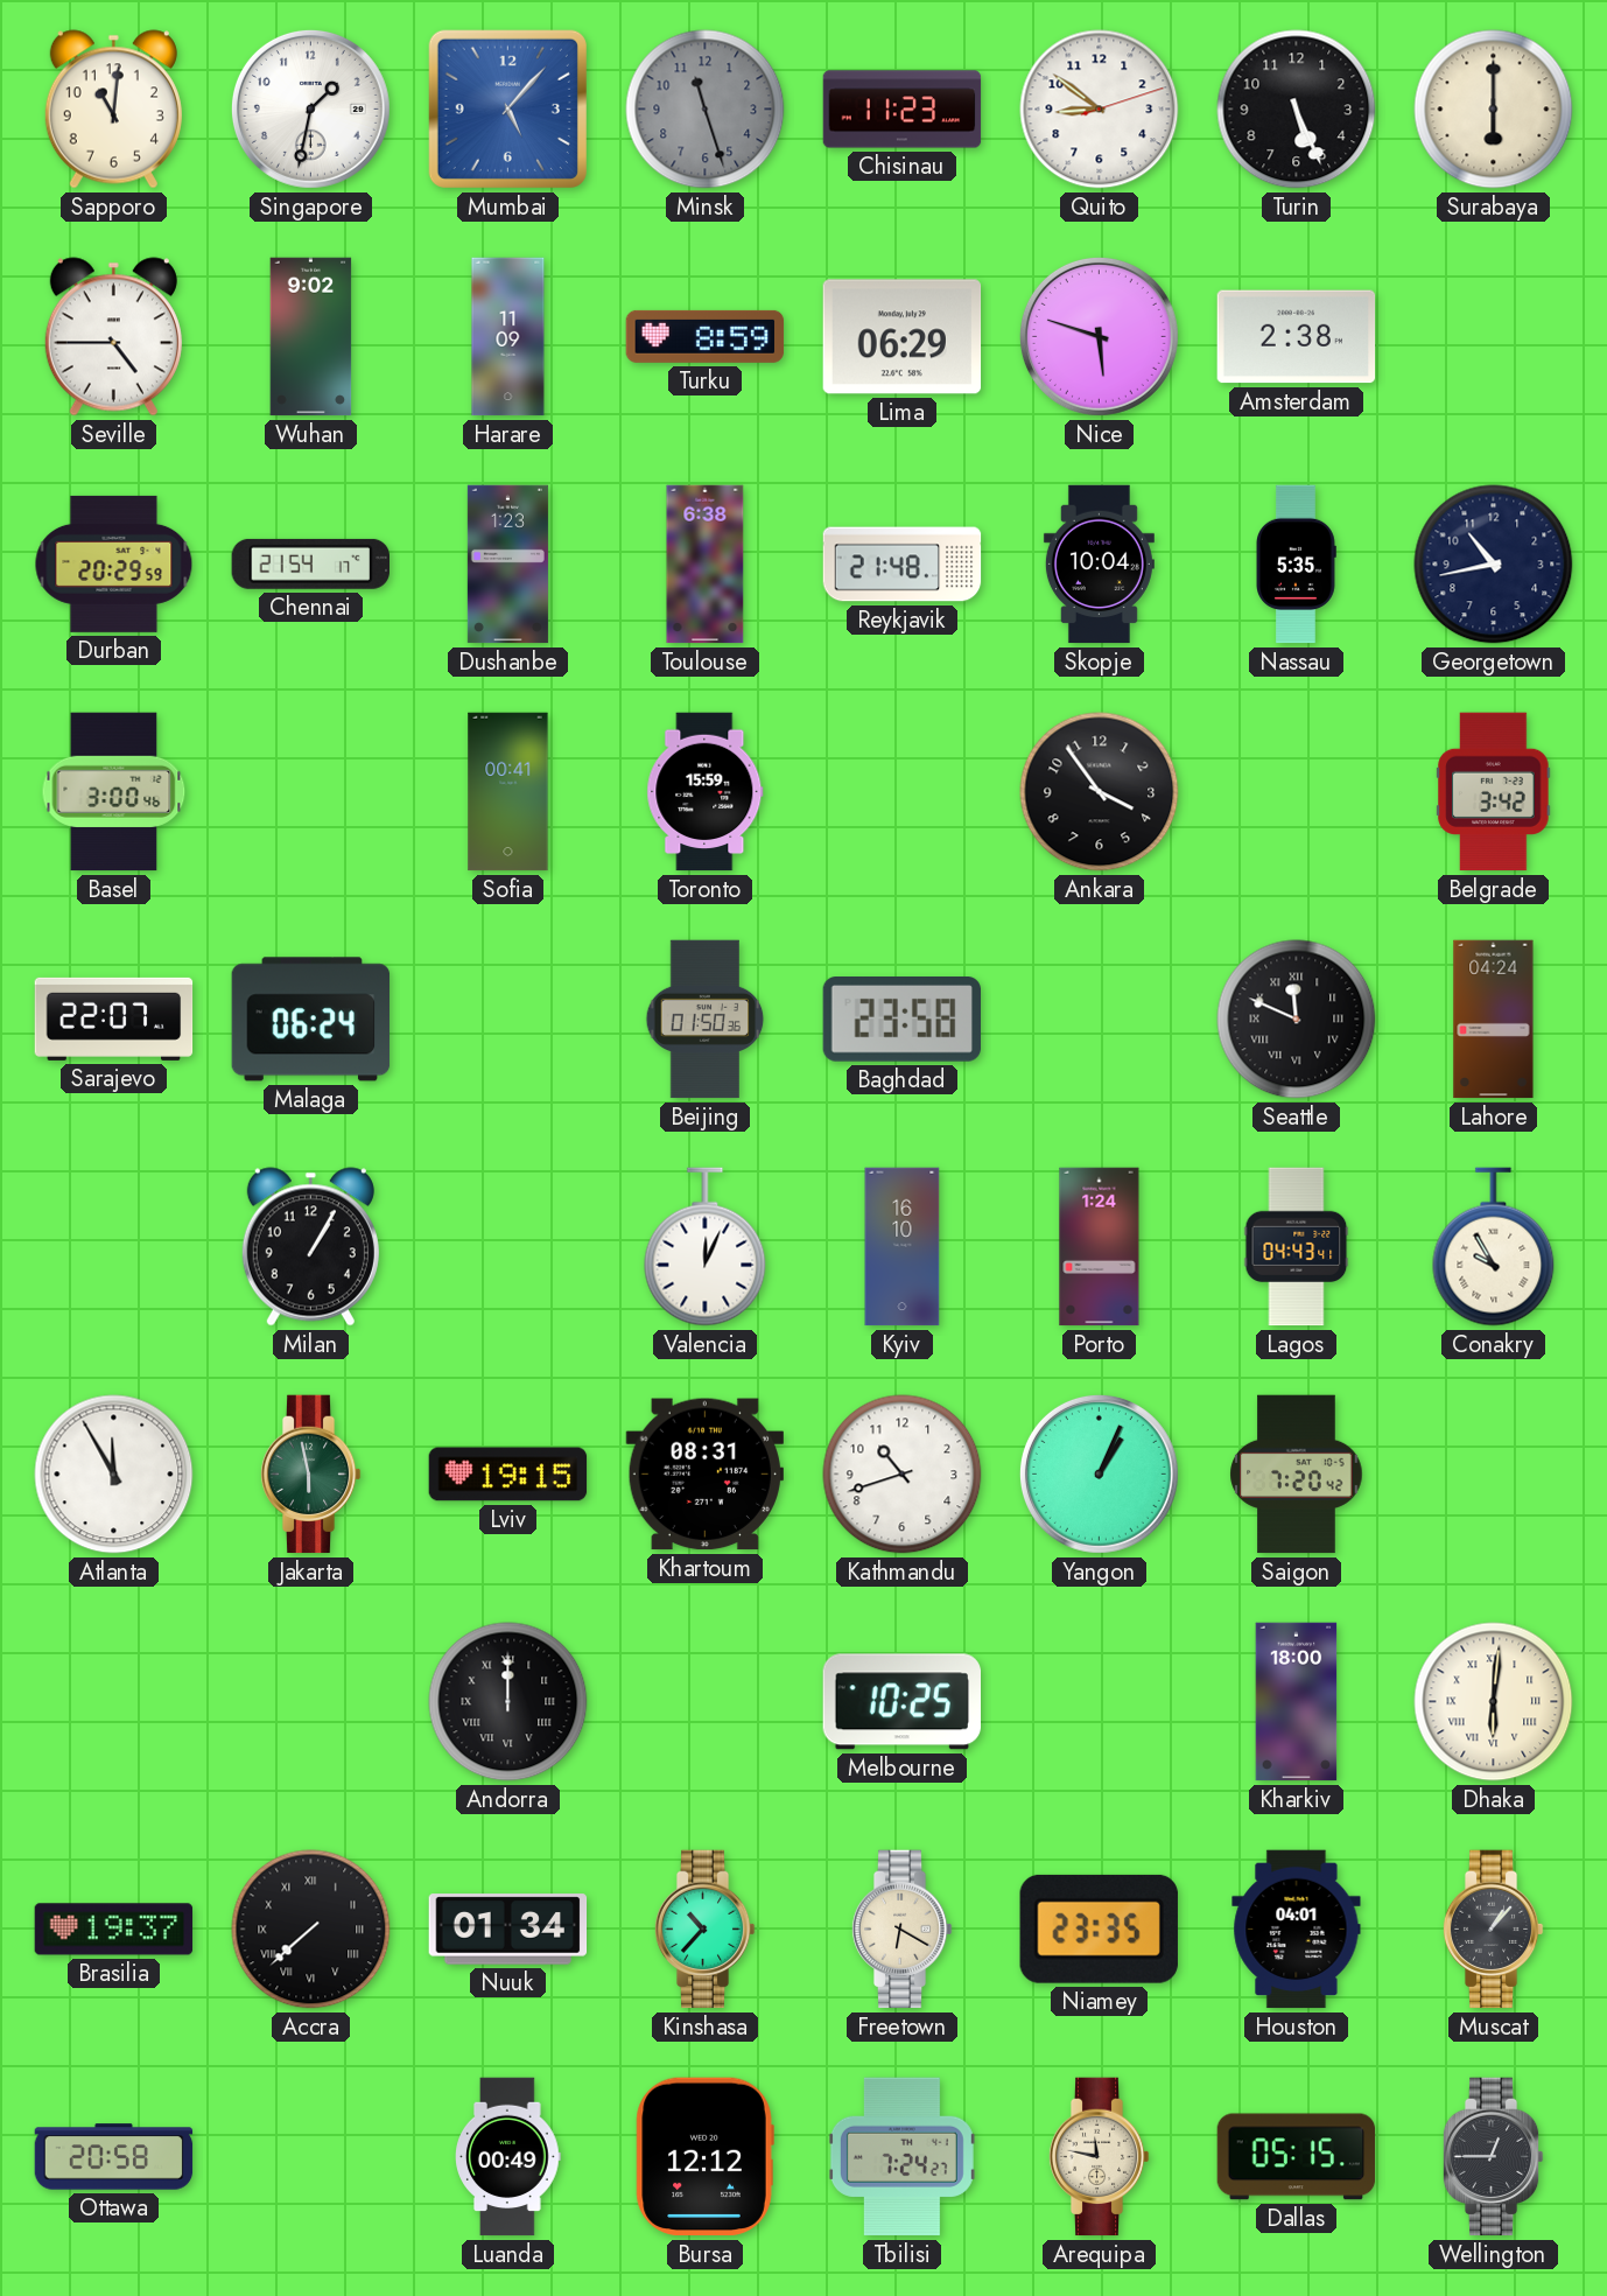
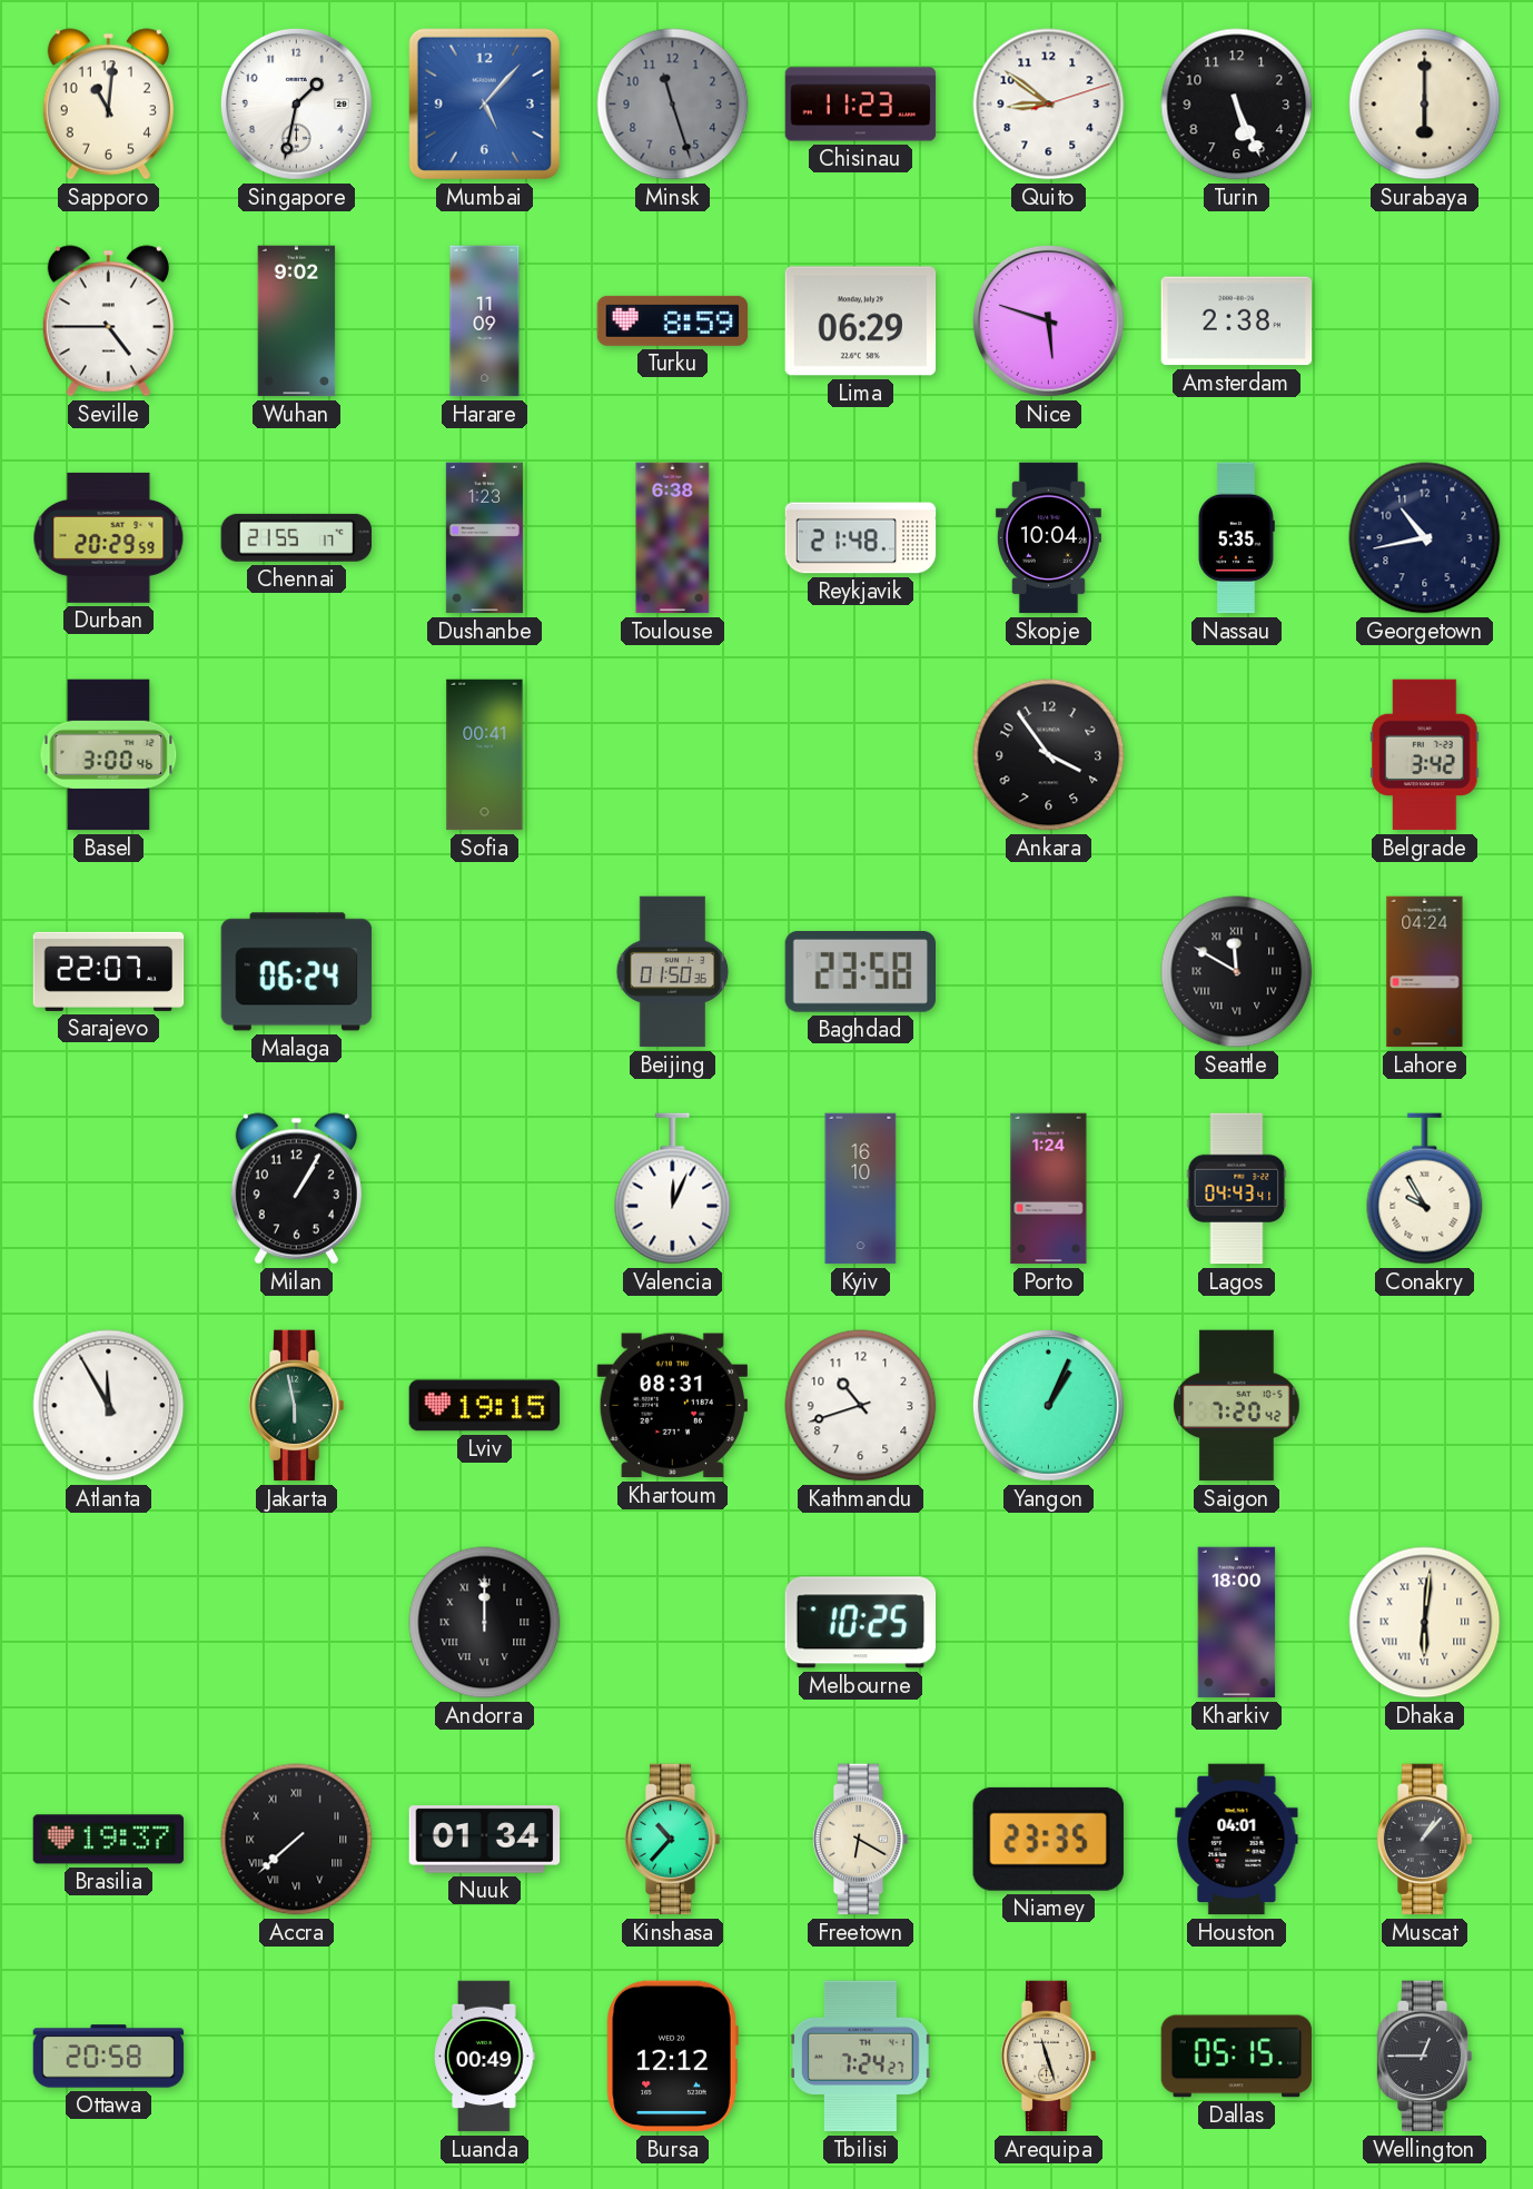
Chennai: 21:54 -> 21:55 (296, 537)
Toronto: 15:59 -> none (706, 792)
Seattle: 11:49 -> 11:50 (1237, 972)
Arequipa: 11:47 -> 11:27 (1048, 2057)
